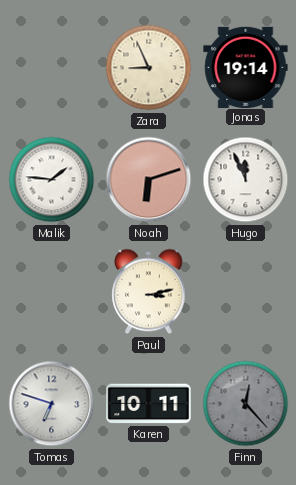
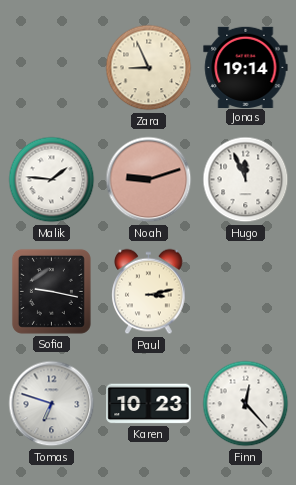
Noah: 6:12 -> 9:12 (149, 180)
Sofia: none -> 9:17 (51, 291)
Karen: 10:11 -> 10:23 (149, 404)
Finn dial: grey -> white (246, 404)
